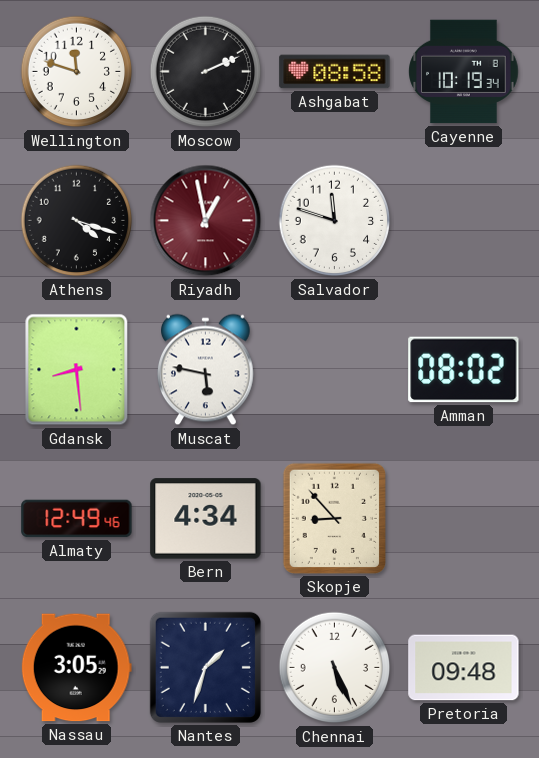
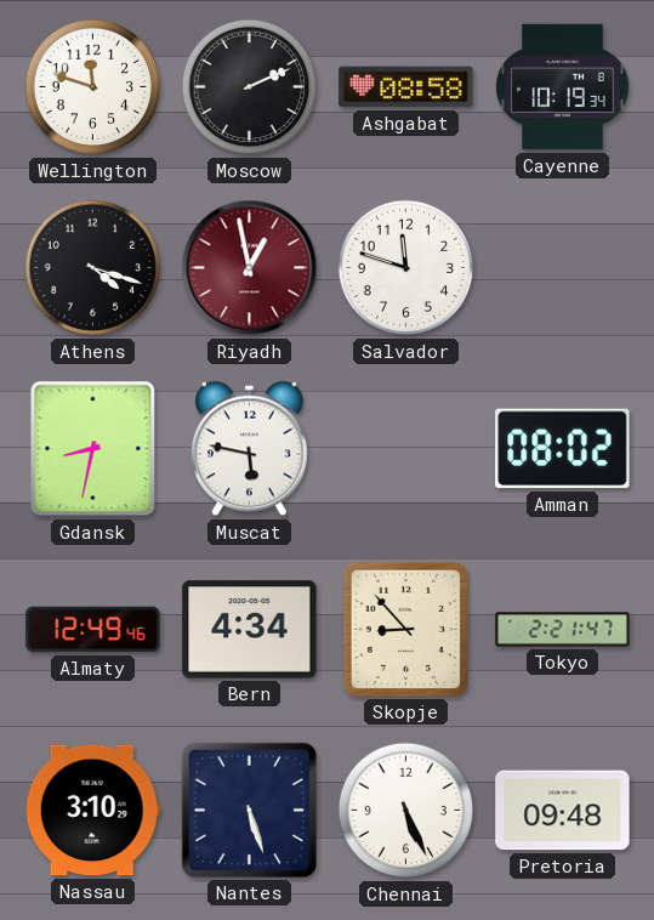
Gdansk: 8:29 -> 8:32 (93, 449)
Tokyo: none -> 2:21 (563, 630)
Nassau: 3:05 -> 3:10 (92, 811)
Nantes: 1:33 -> 5:27 (249, 810)
